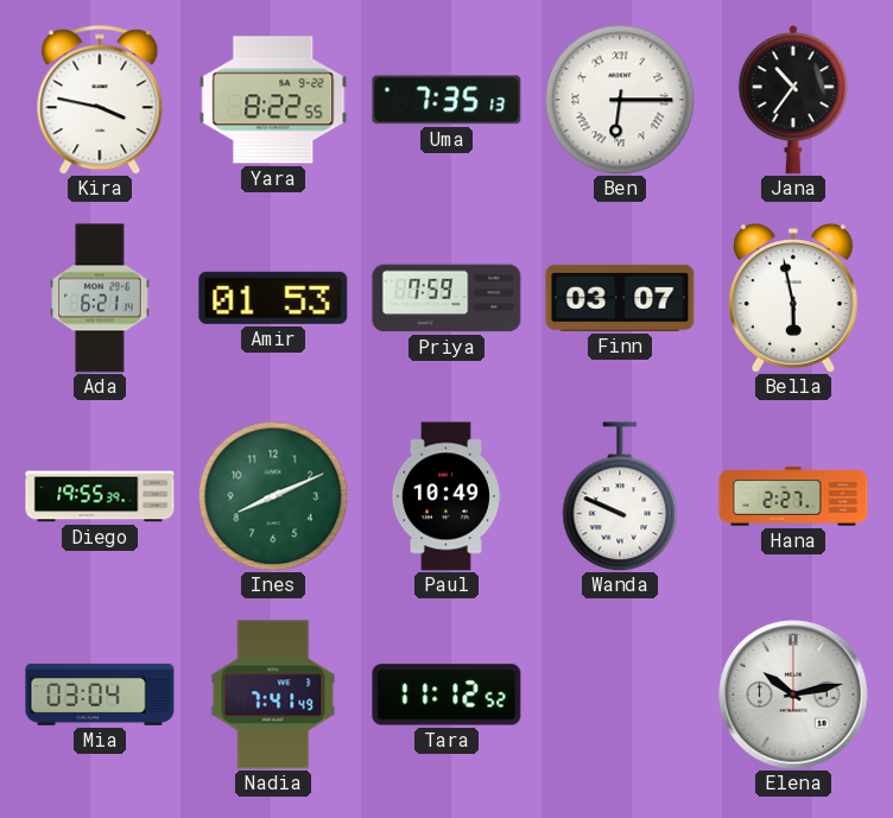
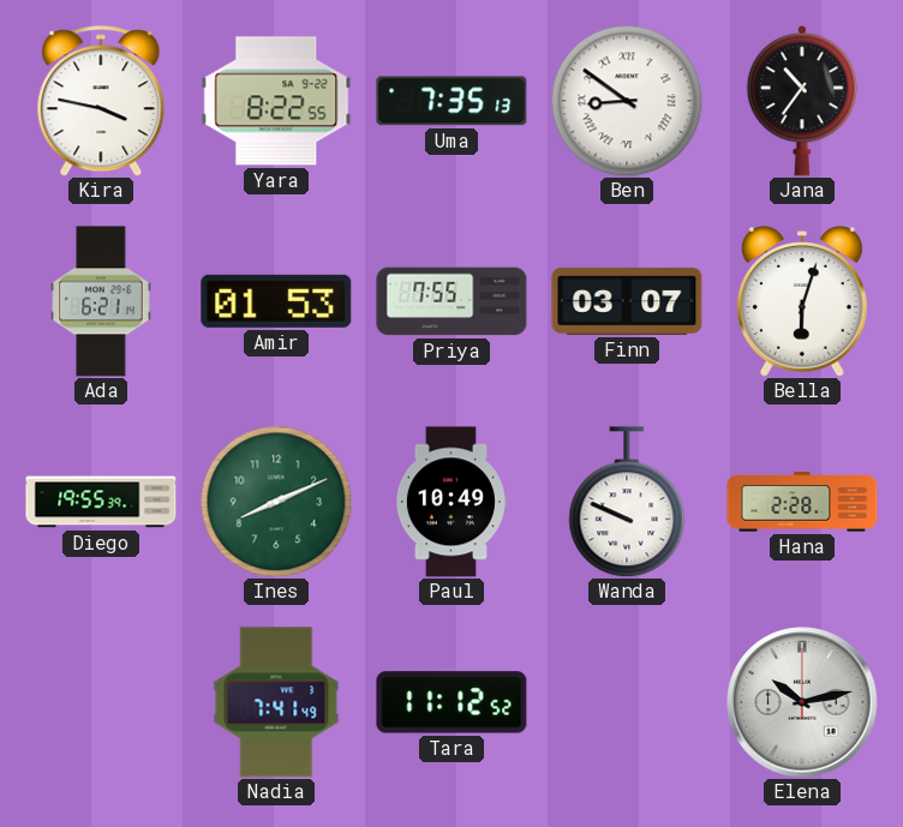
Ben: 6:15 -> 8:51 (627, 101)
Priya: 7:59 -> 7:55 (451, 301)
Bella: 5:58 -> 6:03 (802, 301)
Hana: 2:27 -> 2:28 (802, 502)
Mia: 03:04 -> none (100, 695)
